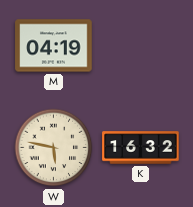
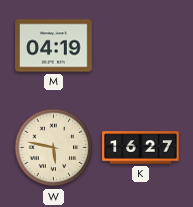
K: 16:32 -> 16:27 (141, 148)
